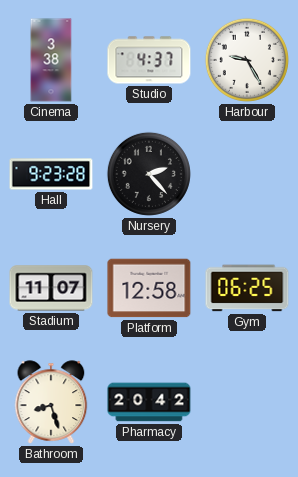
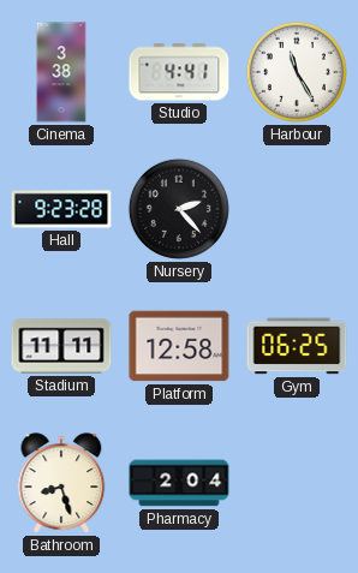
Studio: 4:37 -> 4:41 (179, 72)
Harbour: 9:25 -> 11:25 (297, 72)
Stadium: 11:07 -> 11:11 (61, 346)
Pharmacy: 20:42 -> 2:04 (179, 483)
